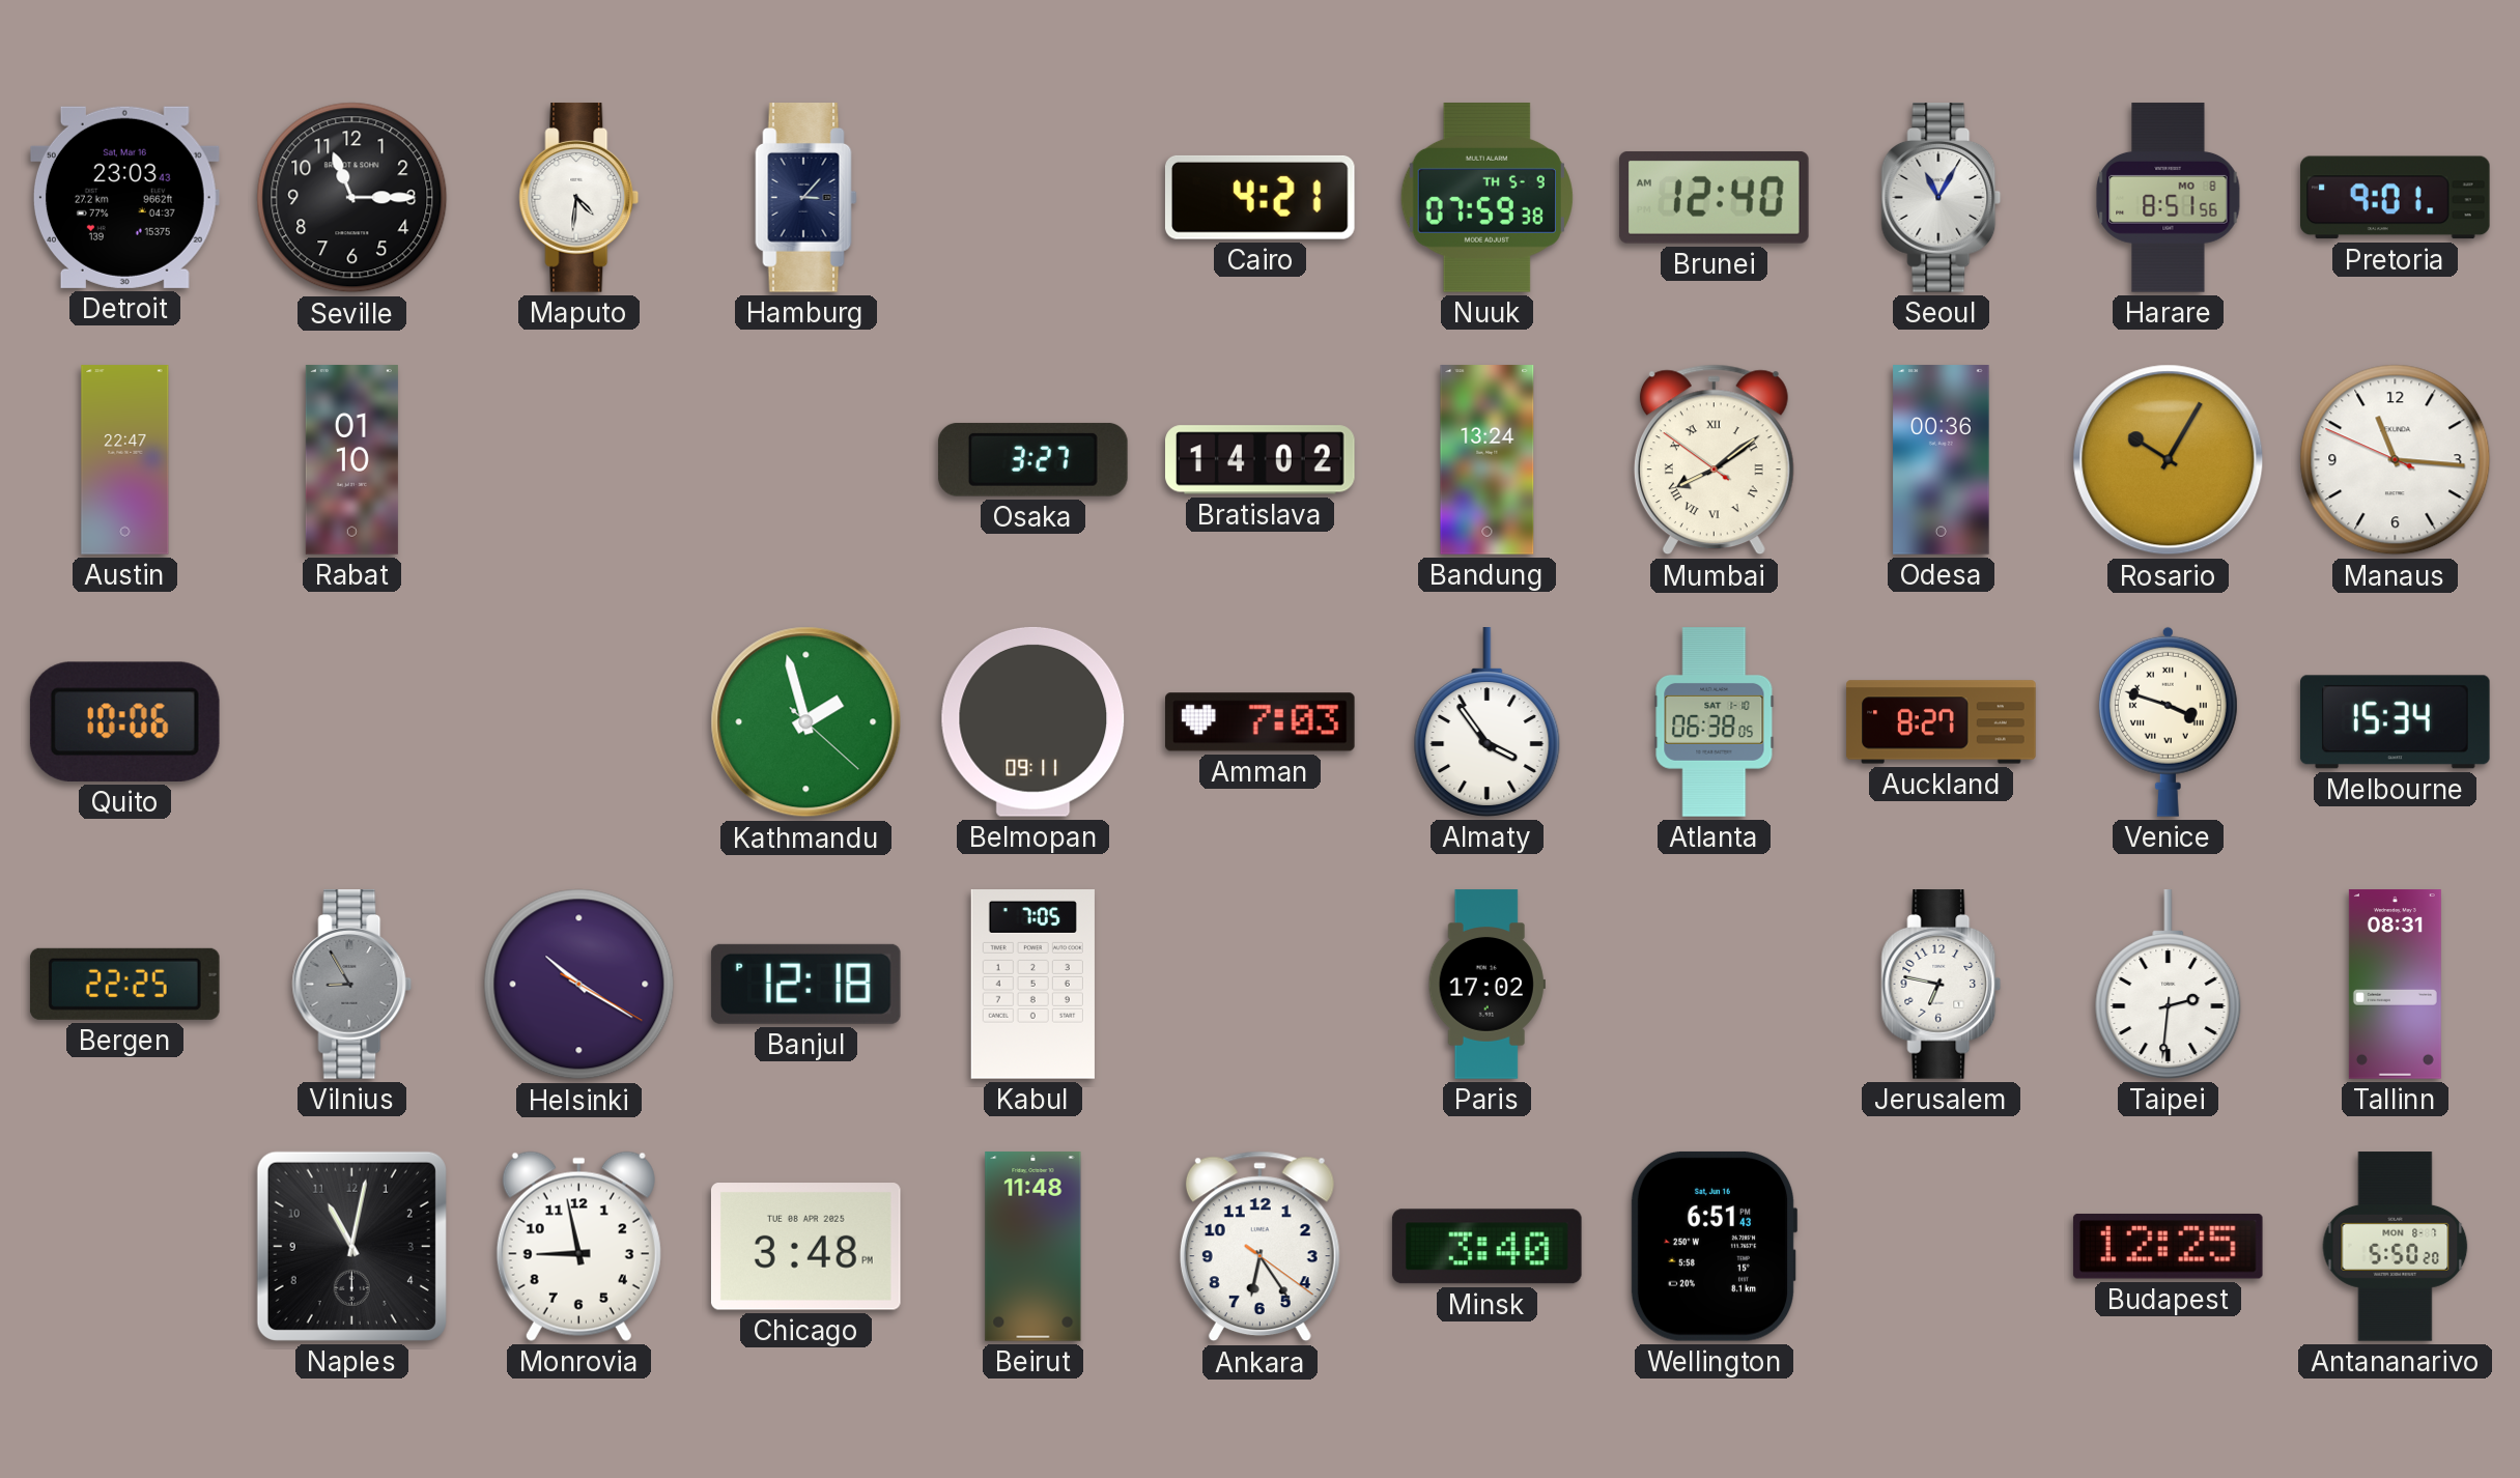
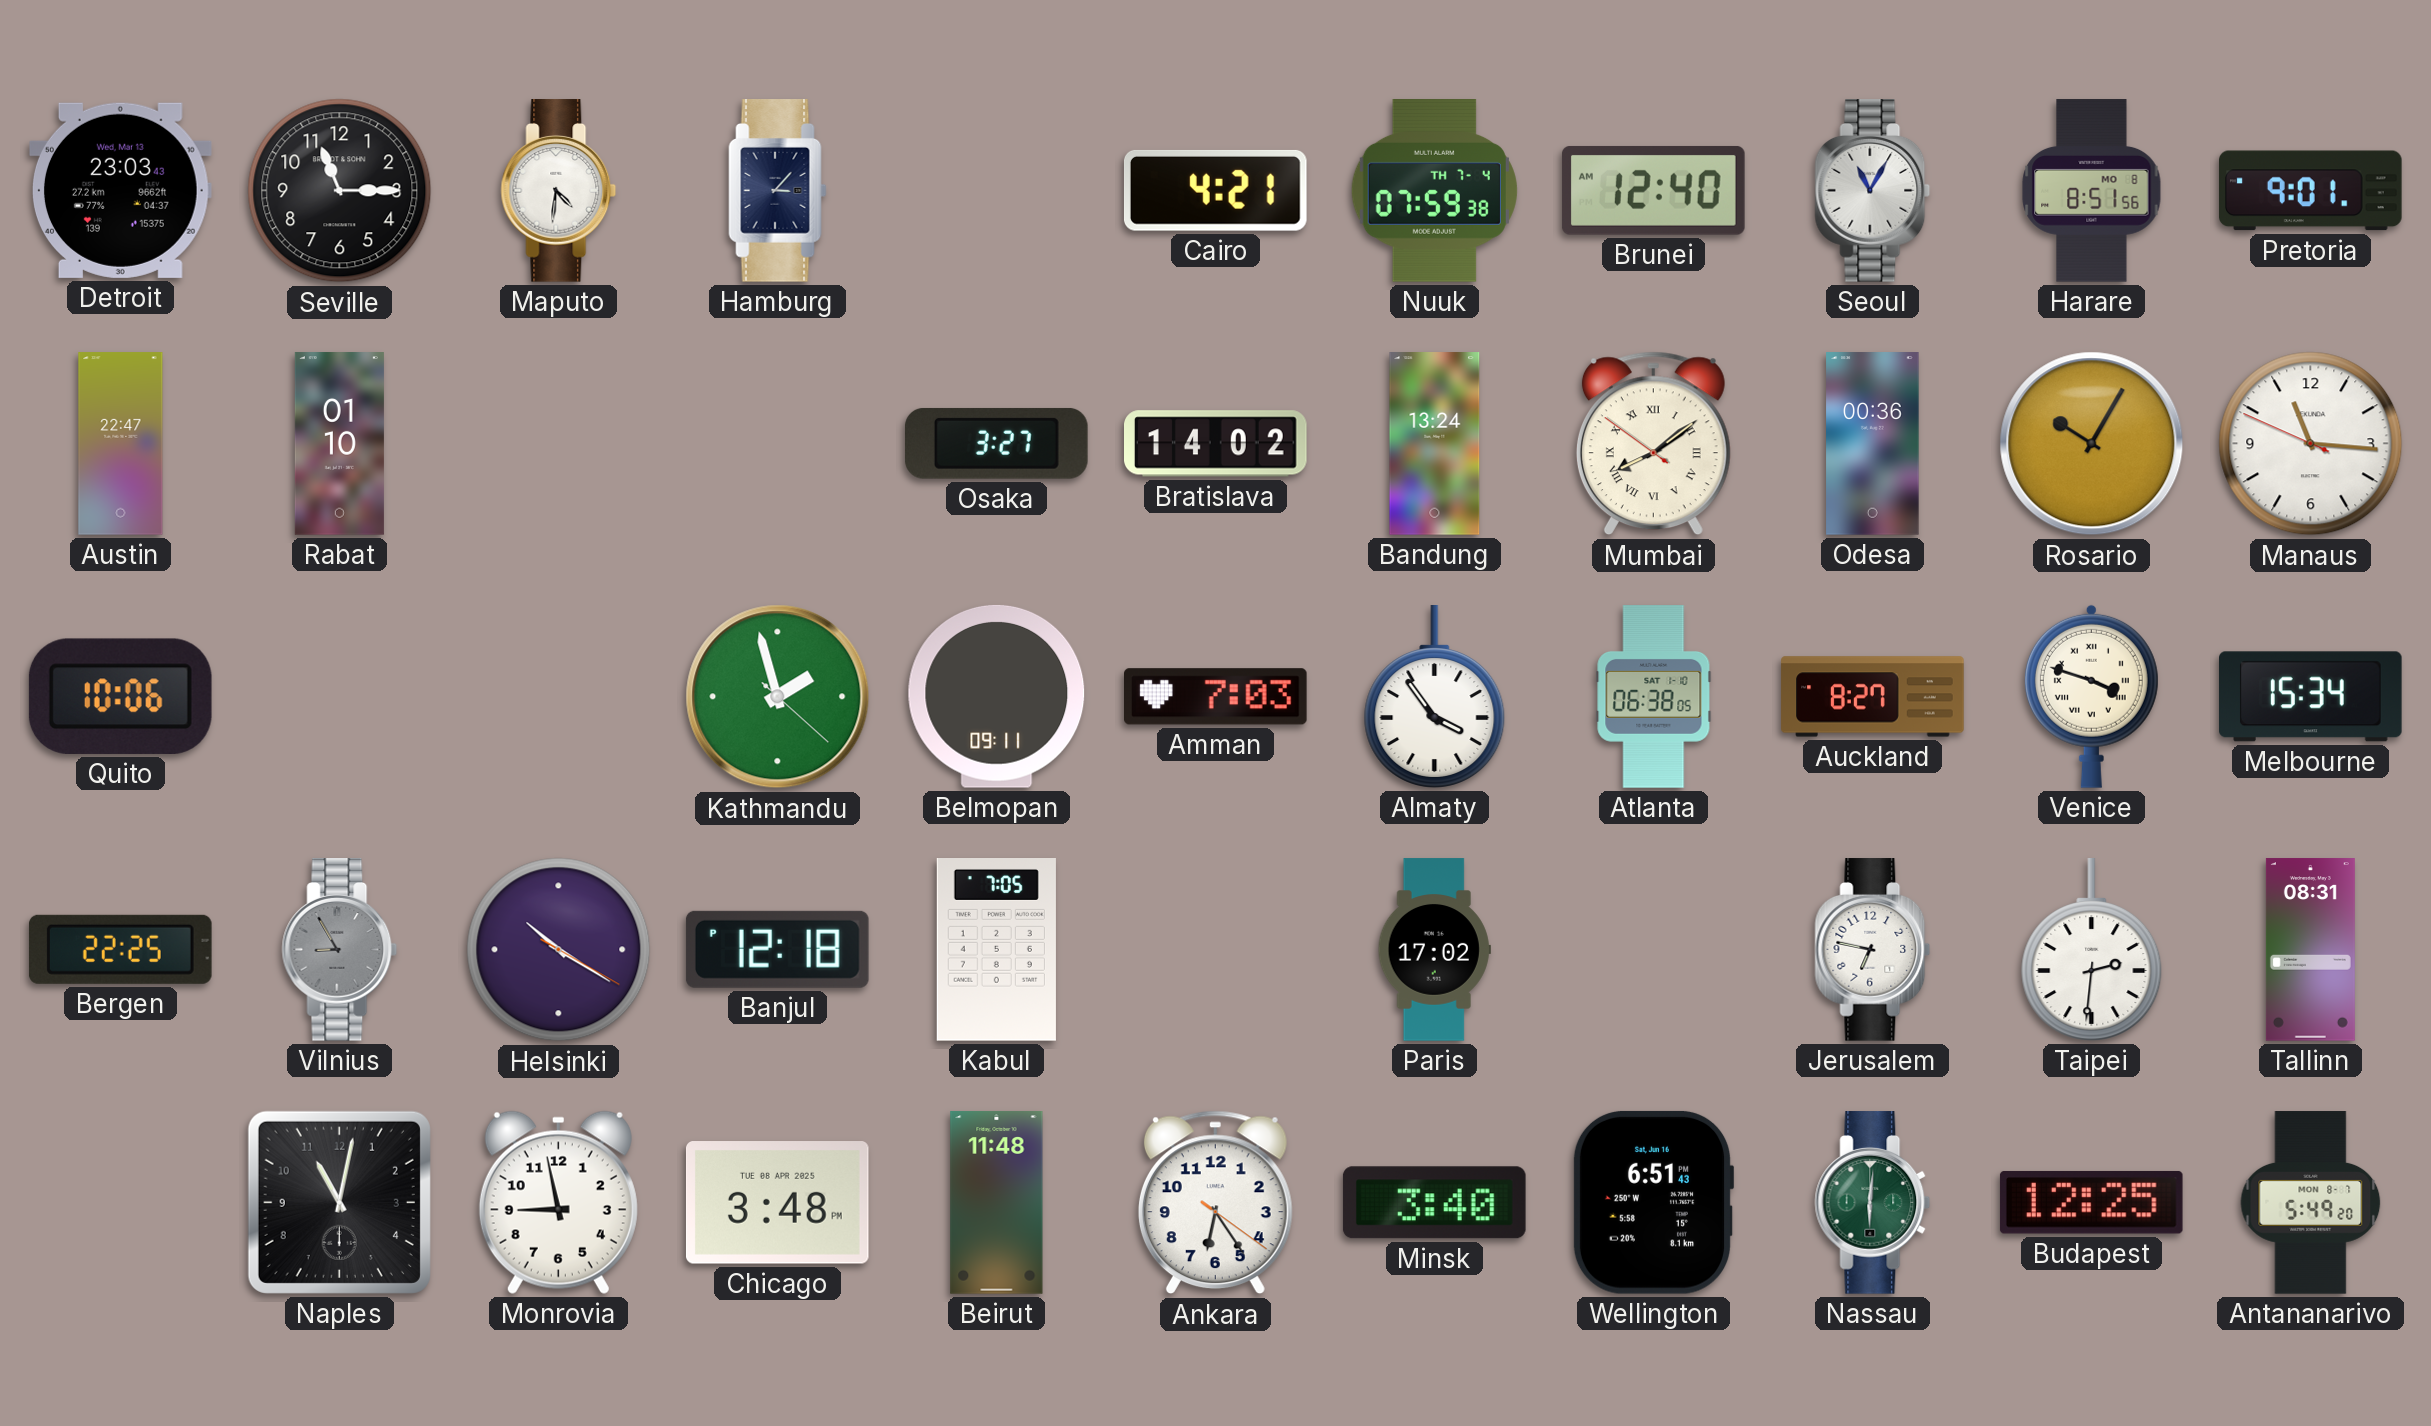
Detroit date: Sat, Mar 16 -> Wed, Mar 13 (120, 190)
Nuuk date: TH 5-9 -> TH 7-4 (1434, 191)
Nassau: none -> 6:01 (1873, 1203)
Antananarivo: 5:50 -> 5:49 (2311, 1203)
